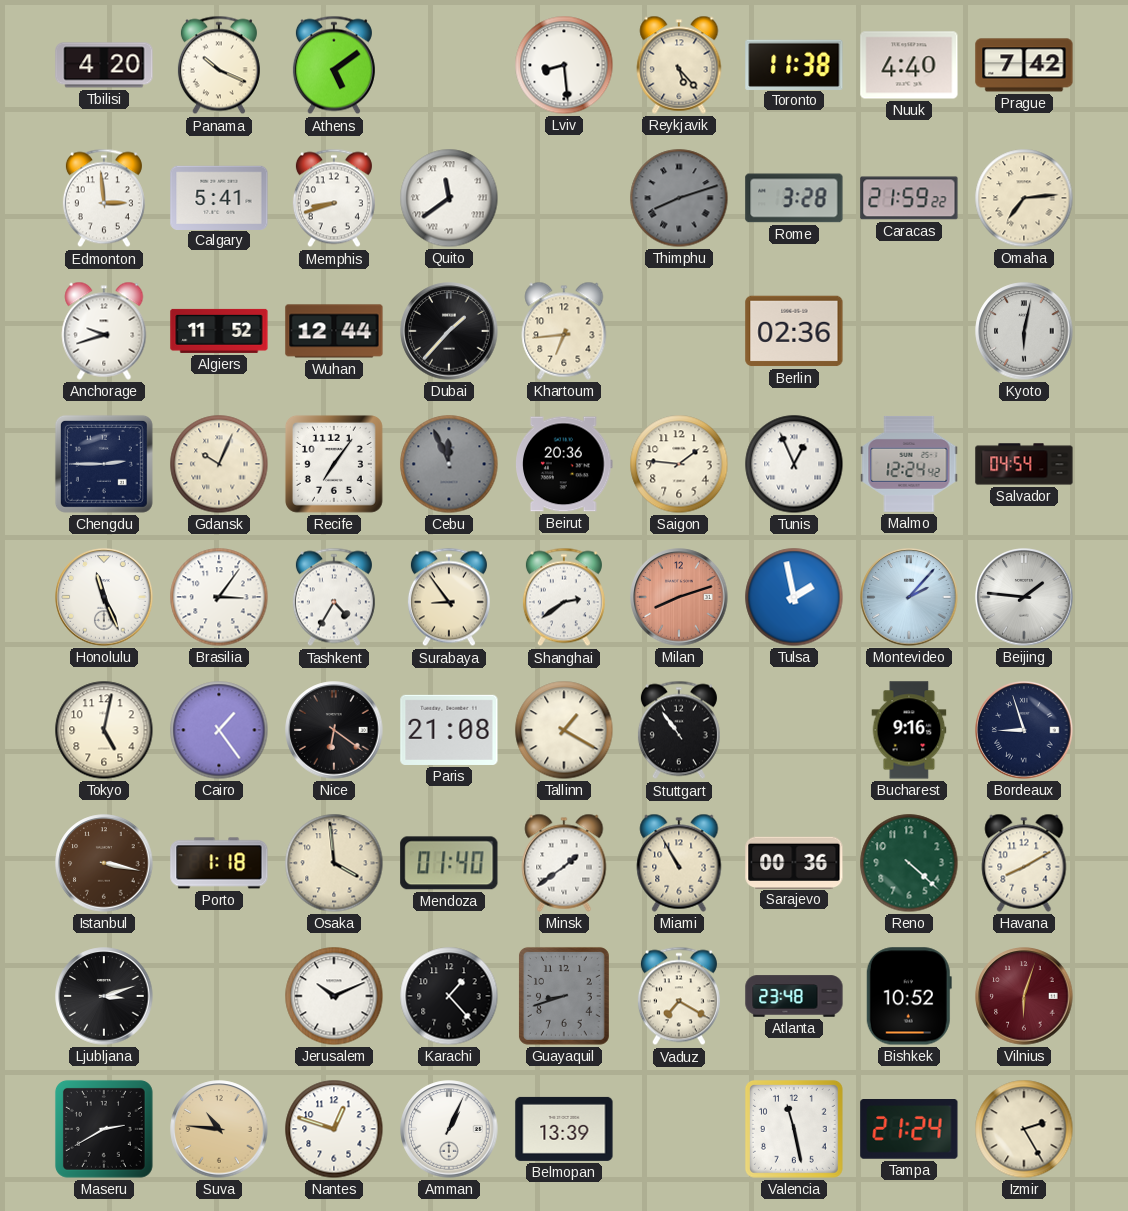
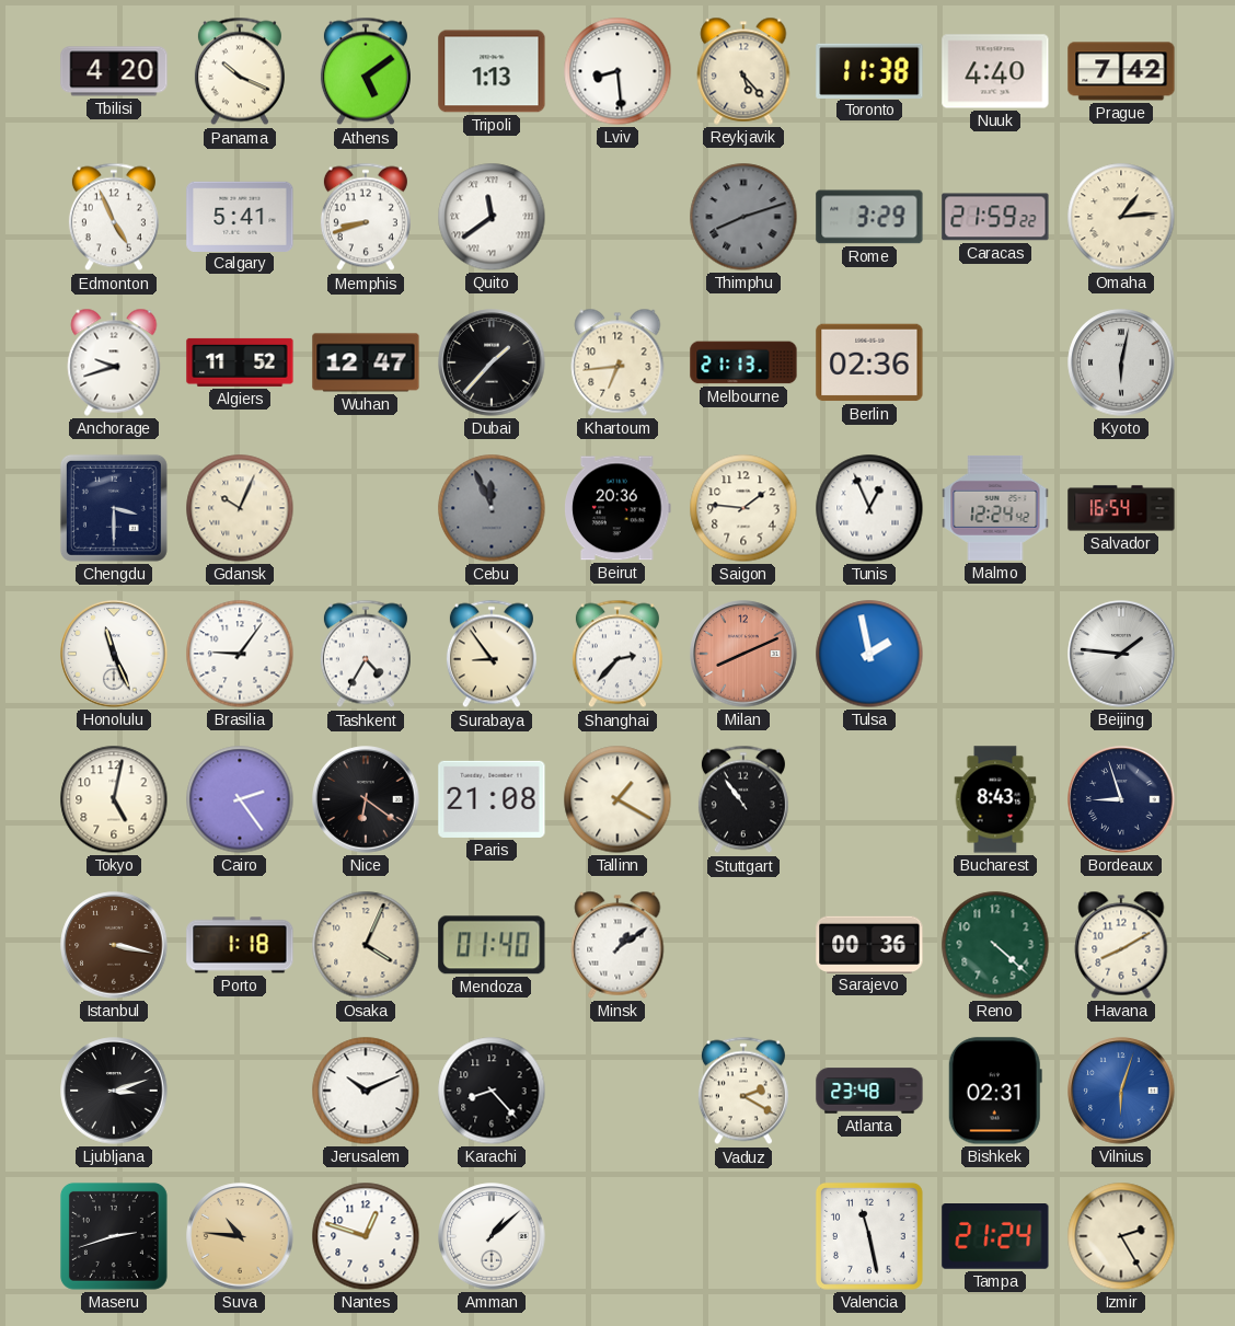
Tripoli: none -> 1:13 (492, 71)
Edmonton: 2:59 -> 4:56 (114, 217)
Rome: 3:28 -> 3:29 (869, 217)
Omaha: 7:14 -> 1:14 (1121, 217)
Wuhan: 12:44 -> 12:47 (366, 362)
Melbourne: none -> 21:13 (743, 362)
Chengdu: 2:45 -> 3:30 (114, 508)
Recife: 7:06 -> none (334, 464)
Salvador: 04:54 -> 16:54 (1121, 508)
Brasilia: 3:06 -> 9:06 (240, 654)
Shanghai: 2:39 -> 2:37 (617, 654)
Milan: 8:12 -> 8:11 (743, 654)
Montevideo: 2:07 -> none (909, 597)
Cairo: 1:24 -> 2:24 (240, 799)
Bucharest: 9:16 -> 8:43 (995, 799)
Osaka: 3:59 -> 4:04 (366, 945)
Minsk: 1:39 -> 1:09 (617, 945)
Miami: 10:55 -> none (679, 863)
Karachi: 1:23 -> 8:23 (492, 1091)
Guayaquil: 8:42 -> none (564, 996)
Vaduz: 7:20 -> 2:20 (743, 1091)
Bishkek: 10:52 -> 02:31 (995, 1091)
Vilnius dial: burgundy -> blue (1121, 1091)
Maseru: 2:40 -> 2:42 (114, 1236)
Amman: 1:04 -> 1:08 (492, 1236)
Belmopan: 13:39 -> none (564, 1129)
